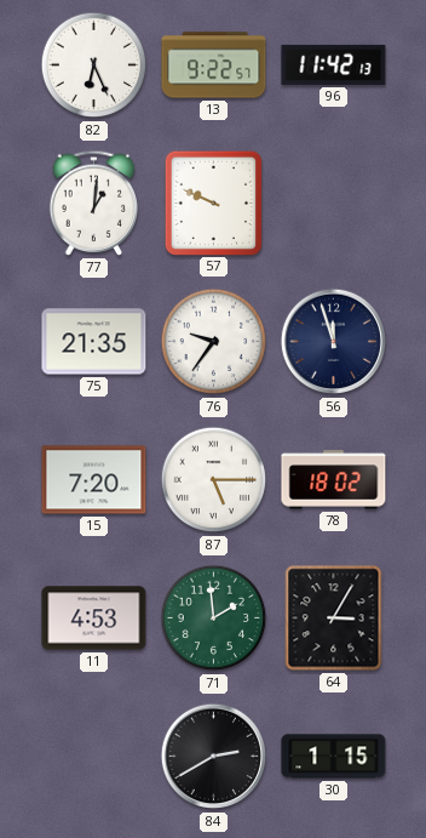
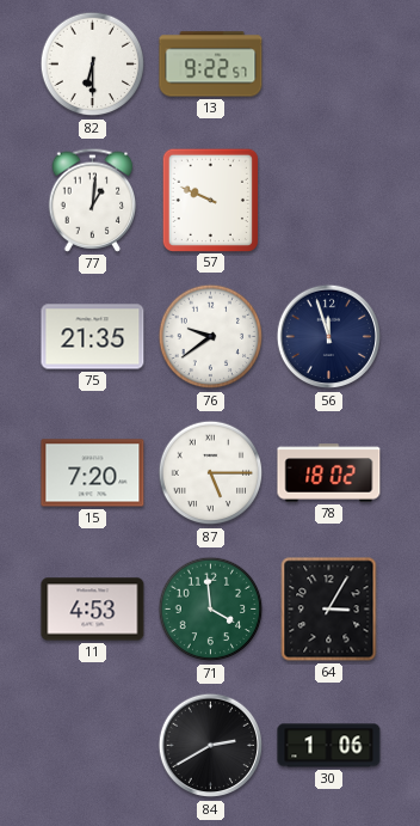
82: 6:26 -> 6:30 (93, 65)
96: 11:42 -> none (334, 64)
76: 9:36 -> 9:39 (211, 337)
71: 1:59 -> 3:59 (211, 610)
30: 1:15 -> 1:06 (329, 746)
